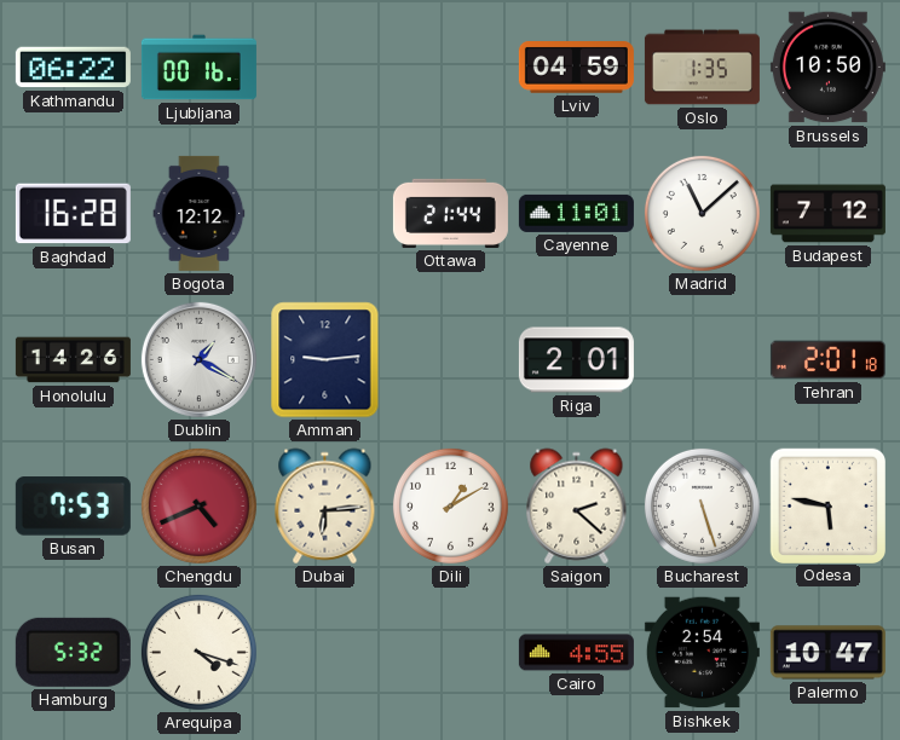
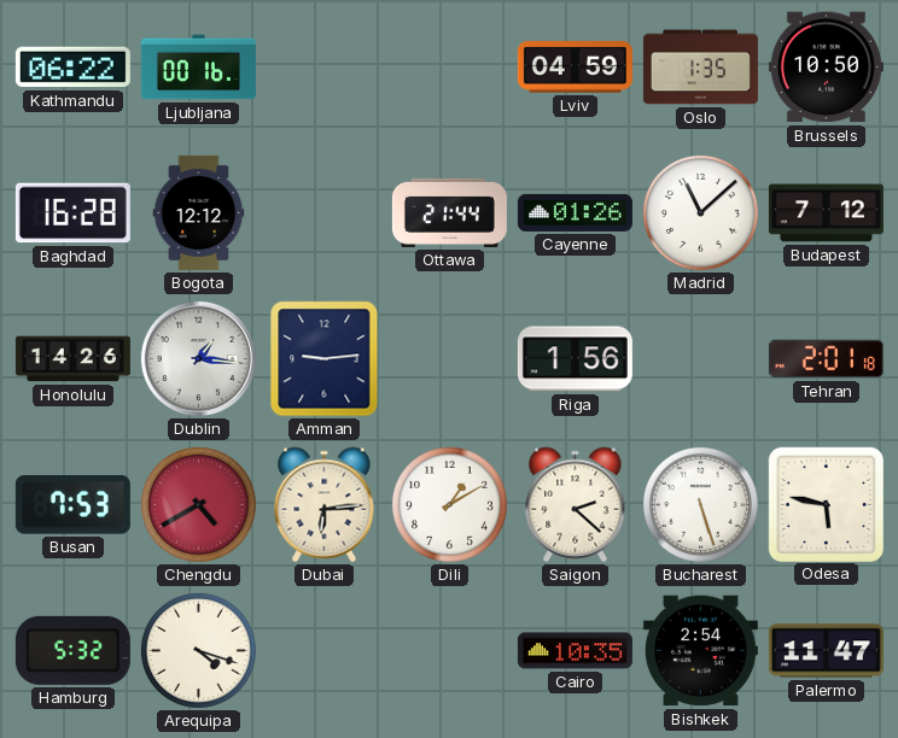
Cayenne: 11:01 -> 01:26 (575, 212)
Dublin: 1:20 -> 1:16 (198, 358)
Riga: 2:01 -> 1:56 (575, 359)
Chengdu: 4:41 -> 4:40 (198, 504)
Cairo: 4:55 -> 10:35 (575, 651)
Palermo: 10:47 -> 11:47 (826, 651)
